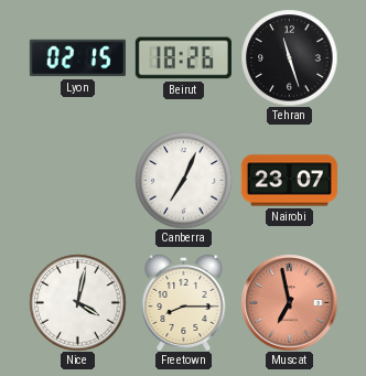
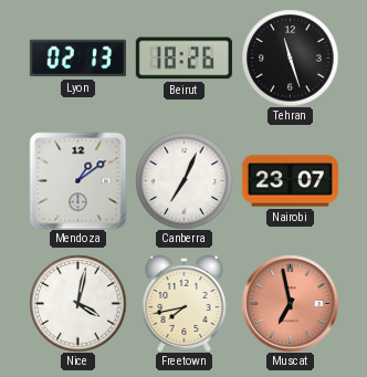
Lyon: 02:15 -> 02:13 (77, 59)
Mendoza: none -> 1:09 (77, 180)
Freetown: 8:15 -> 7:43 (185, 303)
